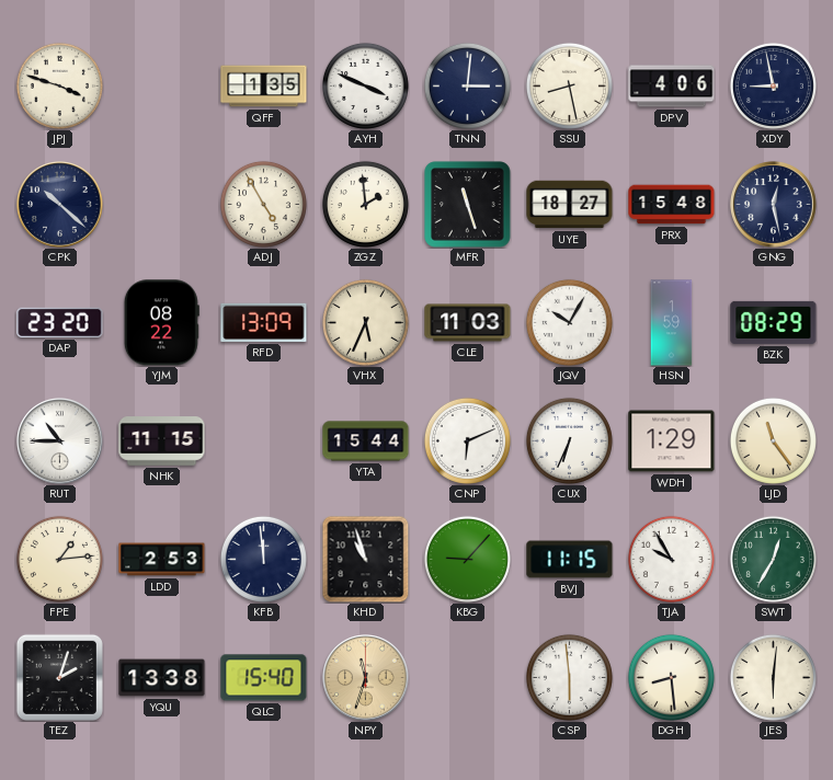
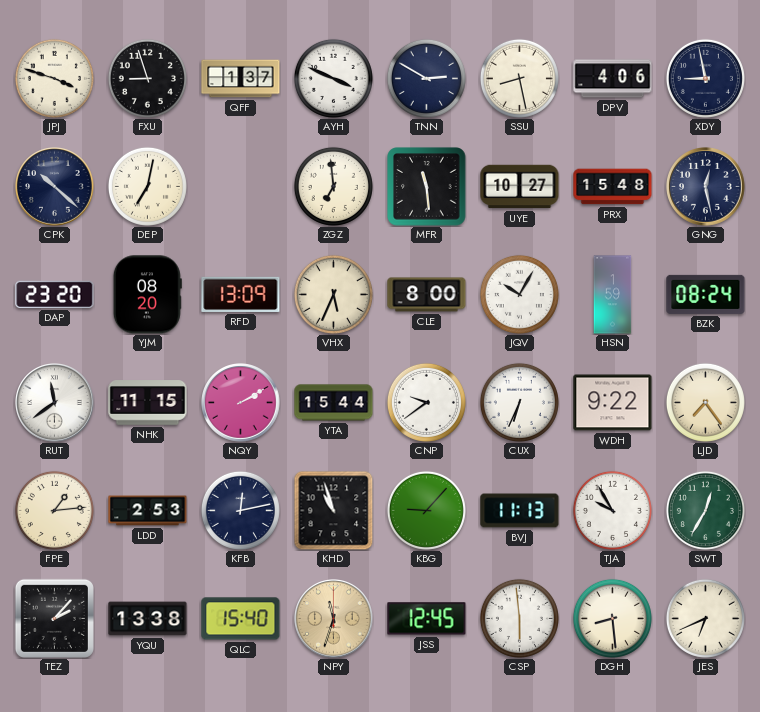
FXU: none -> 8:57 (147, 78)
QFF: 1:35 -> 1:37 (241, 79)
TNN: 3:01 -> 2:50 (426, 78)
DEP: none -> 7:02 (147, 186)
ADJ: 4:55 -> none (263, 204)
ZGZ: 1:59 -> 6:59 (333, 186)
MFR: 11:27 -> 11:29 (427, 187)
UYE: 18:27 -> 10:27 (520, 187)
YJM: 08:22 -> 08:20 (147, 295)
CLE: 11:03 -> 8:00 (427, 295)
BZK: 08:29 -> 08:24 (706, 294)
RUT: 10:45 -> 11:39 (55, 403)
NQY: none -> 2:10 (241, 403)
CNP: 6:11 -> 9:39 (426, 402)
WDH: 1:29 -> 9:22 (613, 403)
LJD: 11:24 -> 7:24 (705, 402)
KFB: 11:59 -> 12:13 (240, 510)
BVJ: 11:15 -> 11:13 (520, 511)
TEZ: 2:03 -> 2:07 (54, 618)
JSS: none -> 12:45 (427, 619)
JES: 6:01 -> 6:41 (705, 618)
